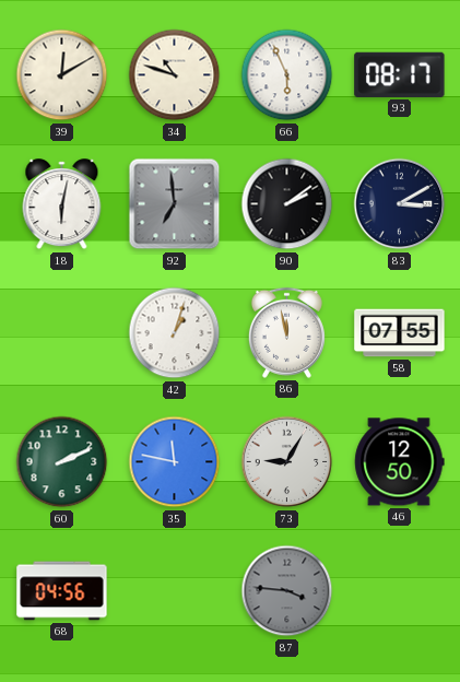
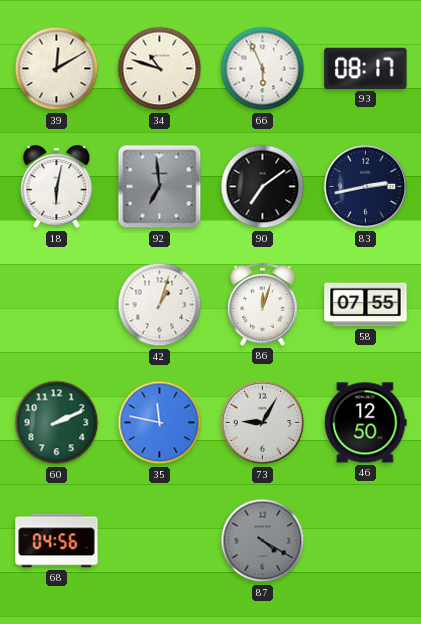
90: 2:09 -> 7:09 (263, 187)
83: 3:10 -> 2:43 (366, 187)
86: 11:58 -> 12:03 (262, 304)
87: 3:46 -> 4:20 (263, 541)
